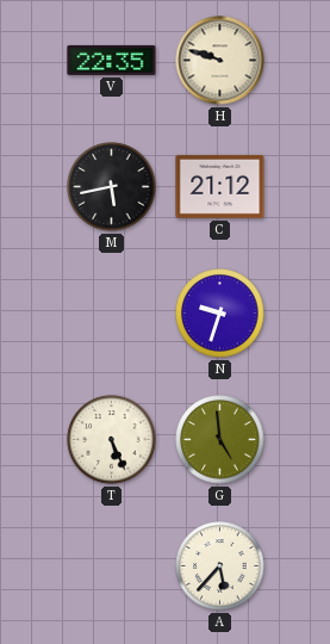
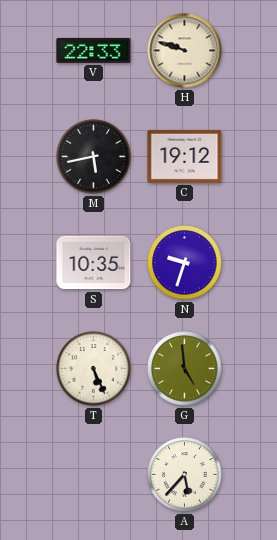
V: 22:35 -> 22:33 (94, 50)
C: 21:12 -> 19:12 (185, 156)
S: none -> 10:35 (94, 263)
